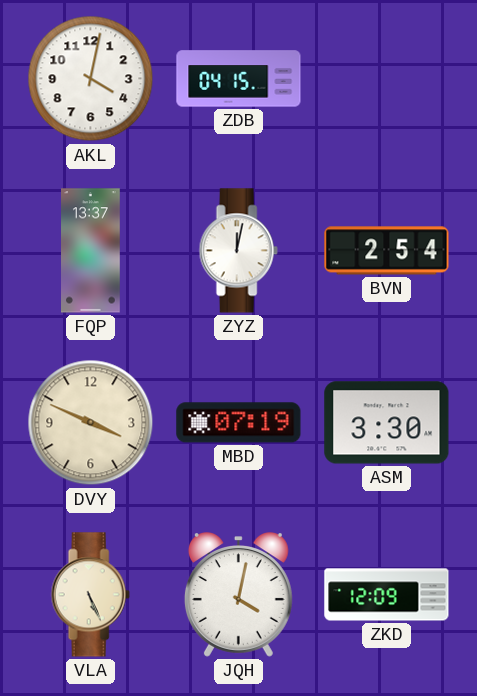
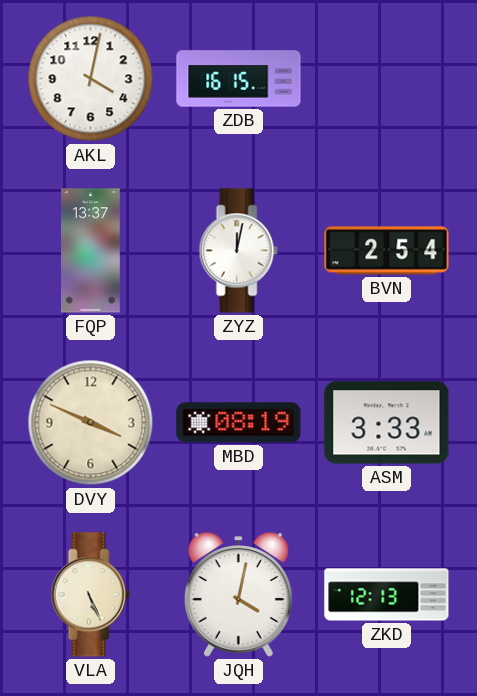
ZDB: 04:15 -> 16:15 (239, 79)
MBD: 07:19 -> 08:19 (239, 423)
ASM: 3:30 -> 3:33 (387, 423)
ZKD: 12:09 -> 12:13 (387, 595)
